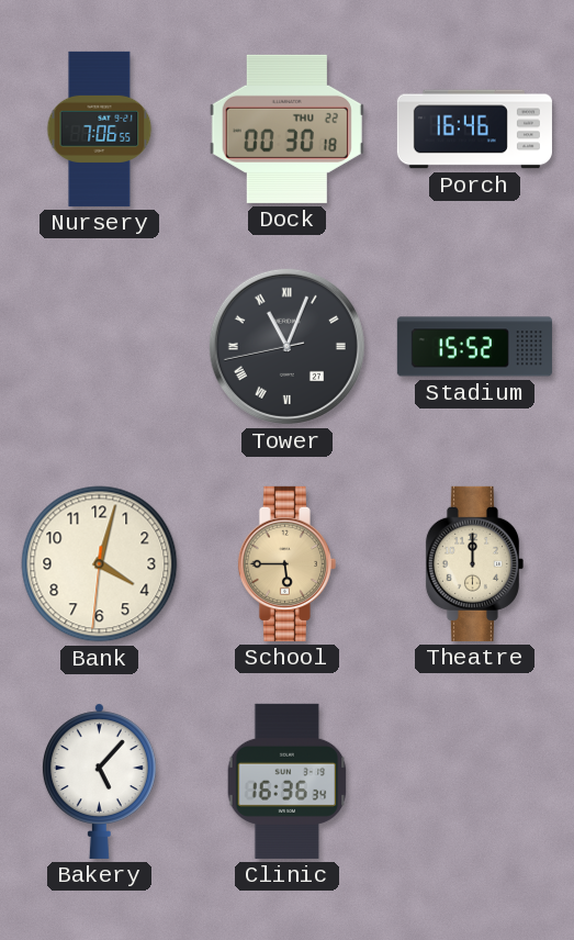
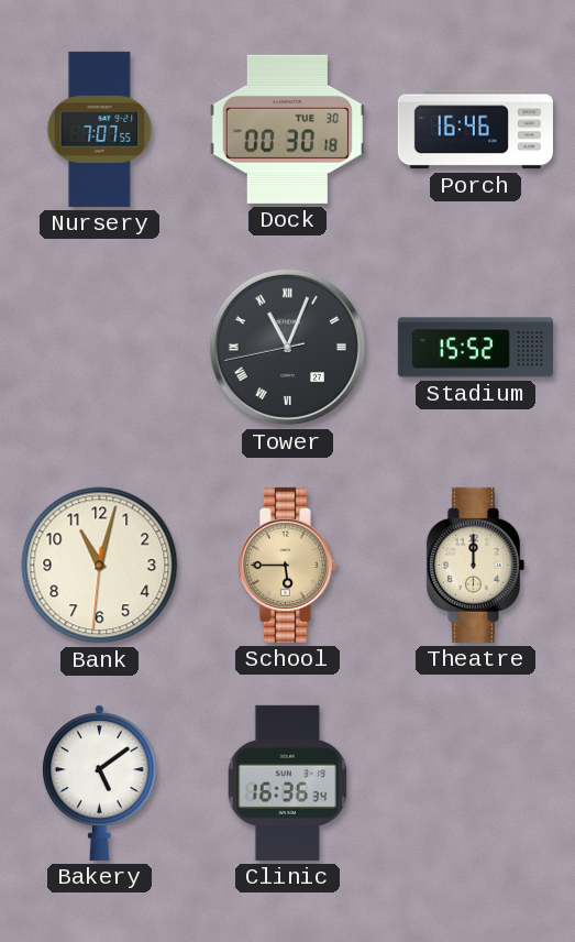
Nursery: 7:06 -> 7:07 (100, 129)
Dock date: THU 22 -> TUE 30 (287, 129)
Bank: 4:02 -> 11:02 (100, 566)
Bakery: 5:07 -> 5:09 (99, 782)
